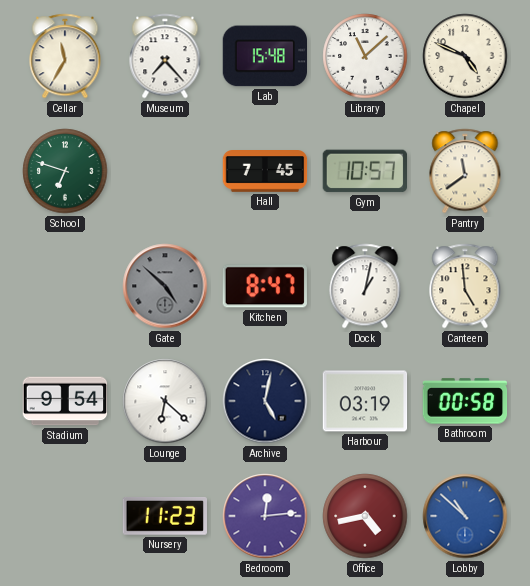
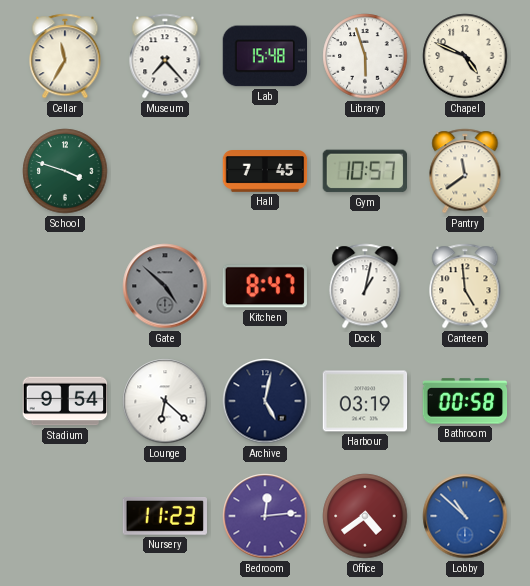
Library: 11:08 -> 5:57 (365, 56)
School: 6:48 -> 3:48 (65, 171)
Office: 4:43 -> 4:39 (365, 516)
